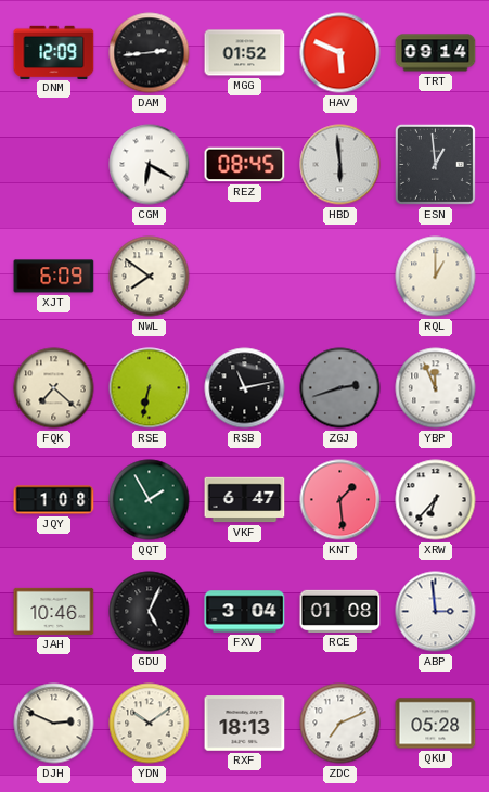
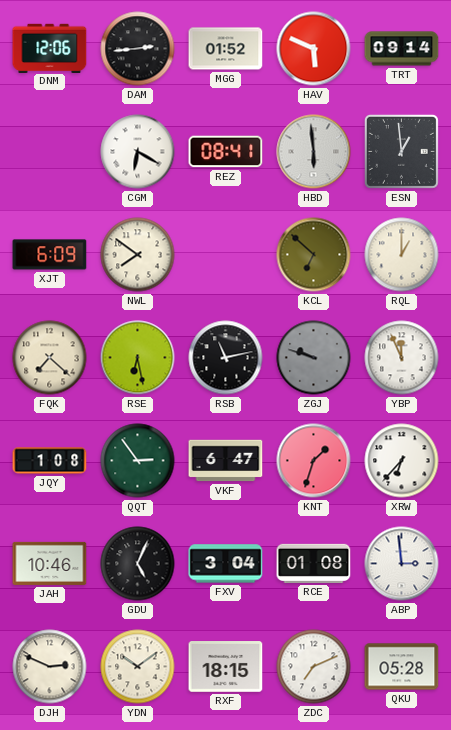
DNM: 12:09 -> 12:06 (50, 48)
REZ: 08:45 -> 08:41 (226, 152)
KCL: none -> 6:52 (314, 255)
RSE: 6:32 -> 6:28 (138, 358)
ZGJ: 2:42 -> 9:48 (314, 358)
QQT: 1:55 -> 2:54 (138, 461)
KNT: 1:29 -> 1:33 (314, 461)
RXF: 18:13 -> 18:15 (226, 667)
